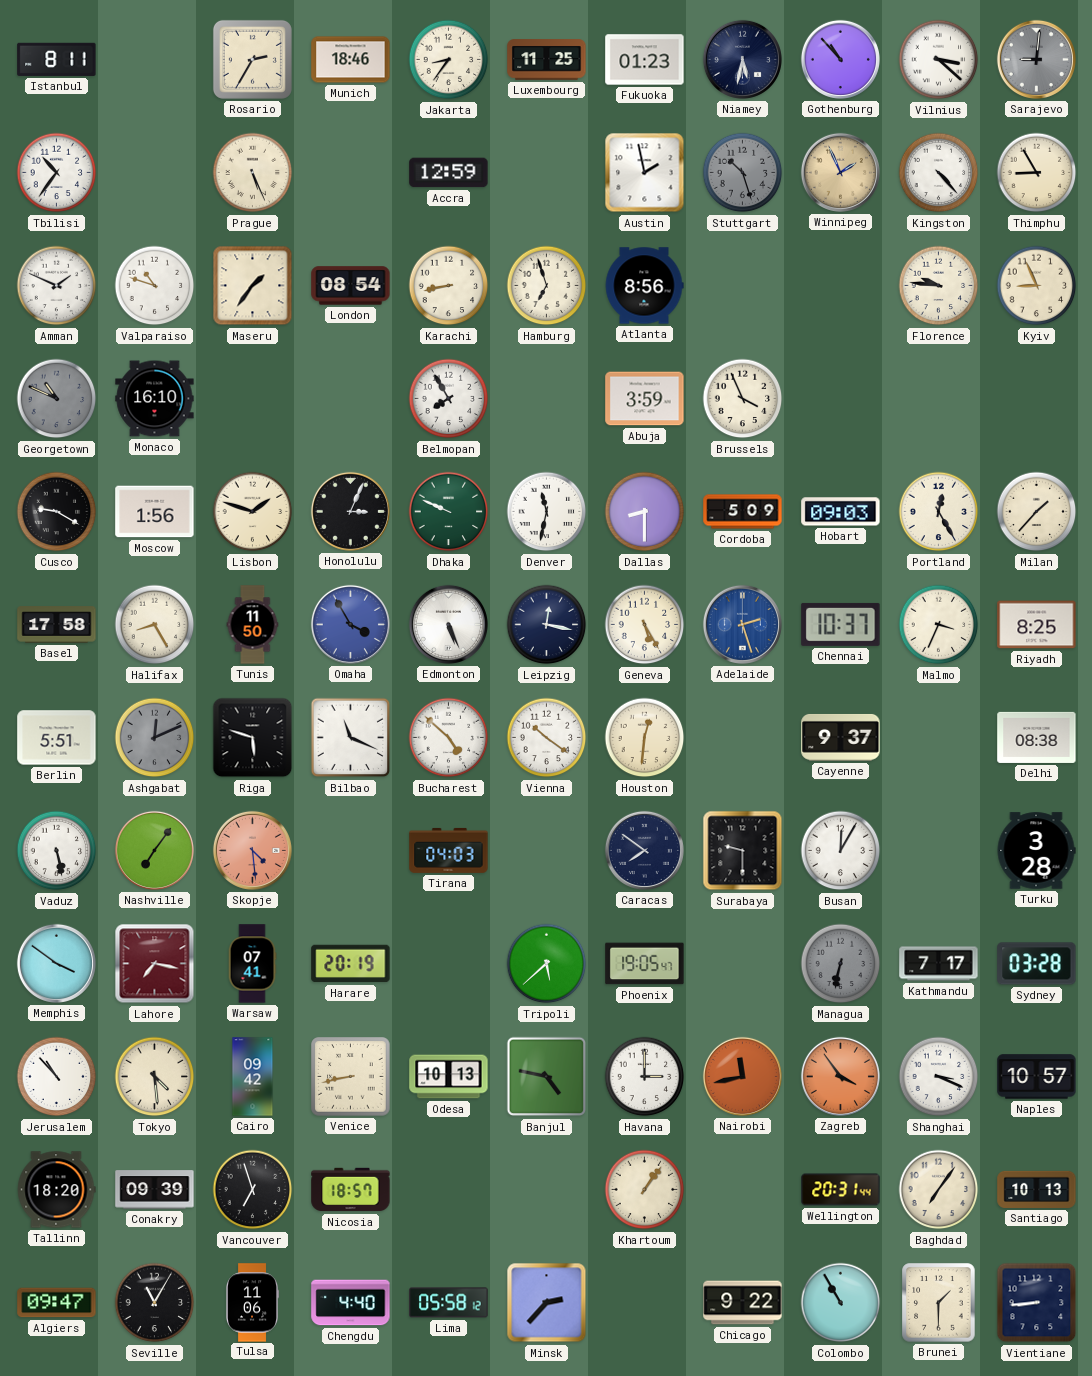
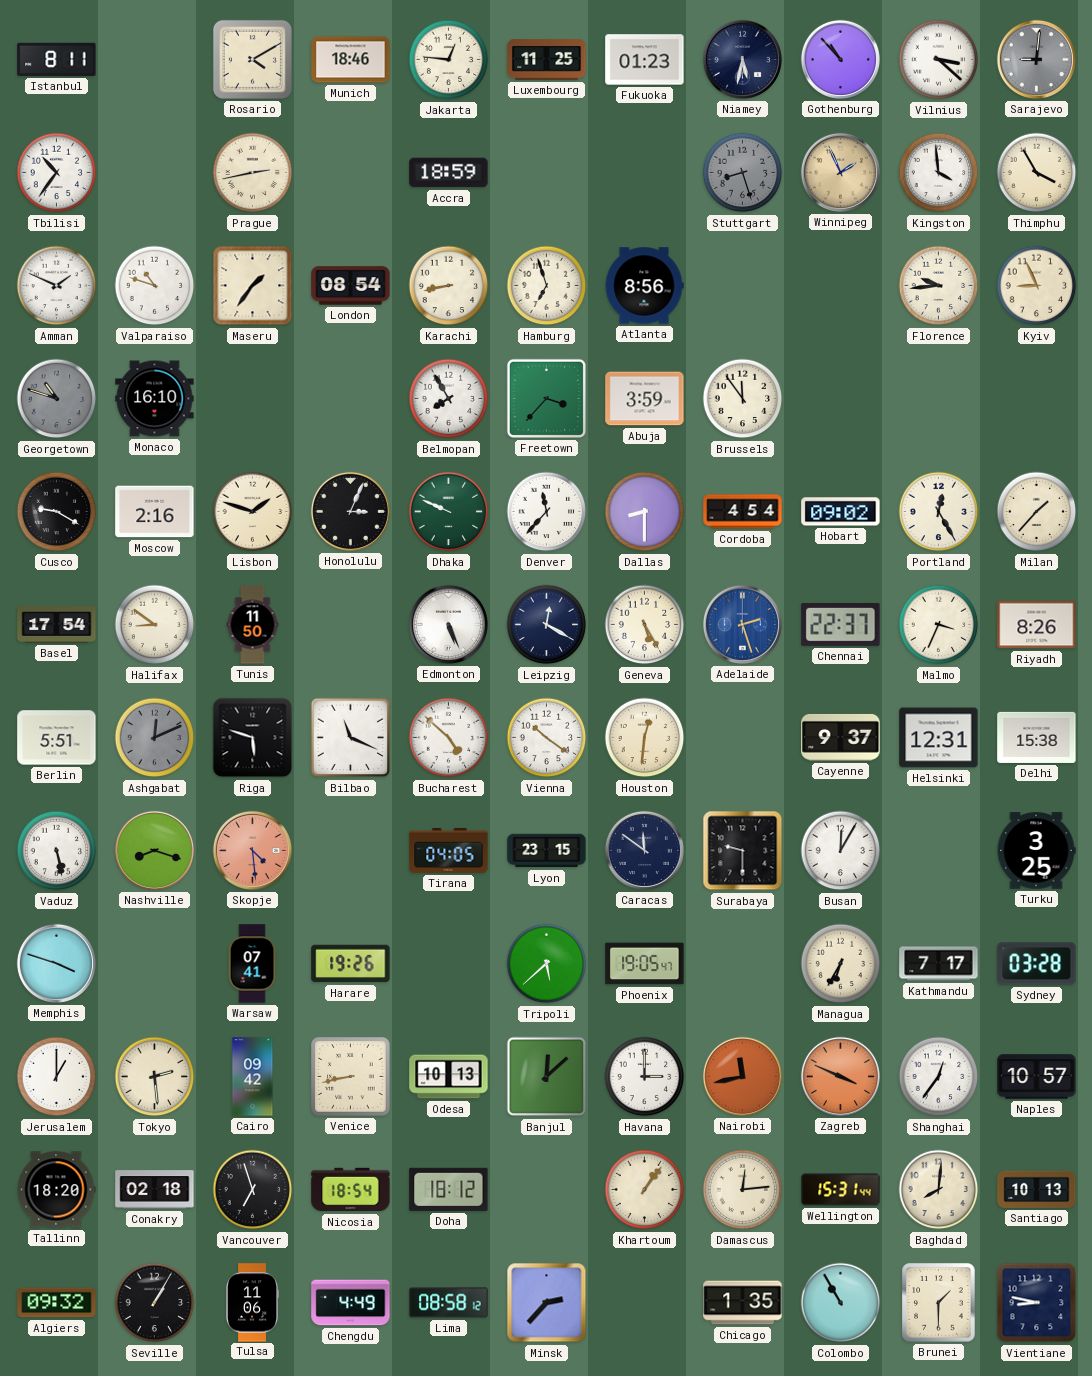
Rosario: 2:35 -> 4:10 (252, 59)
Jakarta: 8:36 -> 12:46 (449, 60)
Prague: 5:26 -> 2:43 (253, 173)
Accra: 12:59 -> 18:59 (449, 173)
Austin: 1:58 -> none (645, 173)
Stuttgart: 10:27 -> 8:27 (743, 173)
Kingston: 4:23 -> 3:59 (939, 173)
Thimphu: 8:55 -> 3:55 (1037, 173)
Florence: 9:46 -> 9:44 (939, 286)
Georgetown: 10:49 -> 10:48 (57, 399)
Freetown: none -> 3:37 (546, 398)
Brussels: 3:56 -> 11:54 (743, 399)
Moscow: 1:56 -> 2:16 (155, 512)
Denver: 11:32 -> 11:37 (547, 512)
Cordoba: 5:09 -> 4:54 (743, 512)
Hobart: 09:03 -> 09:02 (841, 512)
Basel: 17:58 -> 17:54 (57, 625)
Halifax: 8:25 -> 8:51 (155, 625)
Omaha: 3:55 -> none (350, 624)
Leipzig: 12:17 -> 12:20 (547, 625)
Chennai: 10:37 -> 22:37 (841, 624)
Riyadh: 8:25 -> 8:26 (1037, 625)
Helsinki: none -> 12:31 (939, 738)
Delhi: 08:38 -> 15:38 (1037, 737)
Nashville: 7:06 -> 8:18 (154, 850)
Tirana: 04:03 -> 04:05 (449, 850)
Lyon: none -> 23:15 (547, 851)
Caracas: 7:51 -> 11:51 (644, 850)
Turku: 3:28 -> 3:25 (1036, 851)
Memphis: 3:51 -> 3:48 (56, 963)
Lahore: 7:17 -> none (155, 964)
Harare: 20:19 -> 19:26 (351, 964)
Managua: 6:32 -> 6:35 (841, 964)
Managua dial: grey -> cream (841, 964)
Jerusalem: 10:53 -> 1:00 (57, 1077)
Tokyo: 4:29 -> 2:29 (155, 1077)
Banjul: 4:47 -> 12:08 (547, 1077)
Zagreb: 3:54 -> 3:49 (840, 1076)
Shanghai: 3:19 -> 12:36 (939, 1077)
Conakry: 09:39 -> 02:18 (155, 1190)
Nicosia: 18:57 -> 18:54 (351, 1190)
Doha: none -> 18:12 (449, 1189)
Damascus: none -> 12:14 (743, 1190)
Wellington: 20:31 -> 15:31 (841, 1190)
Baghdad: 7:06 -> 8:01 (939, 1190)
Algiers: 09:47 -> 09:32 (57, 1303)
Seville: 11:05 -> 1:05 (155, 1303)
Chengdu: 4:40 -> 4:49 (351, 1303)
Lima: 05:58 -> 08:58 (449, 1303)
Chicago: 9:22 -> 1:35 (743, 1303)
Vientiane: 8:44 -> 8:47 (1037, 1303)
